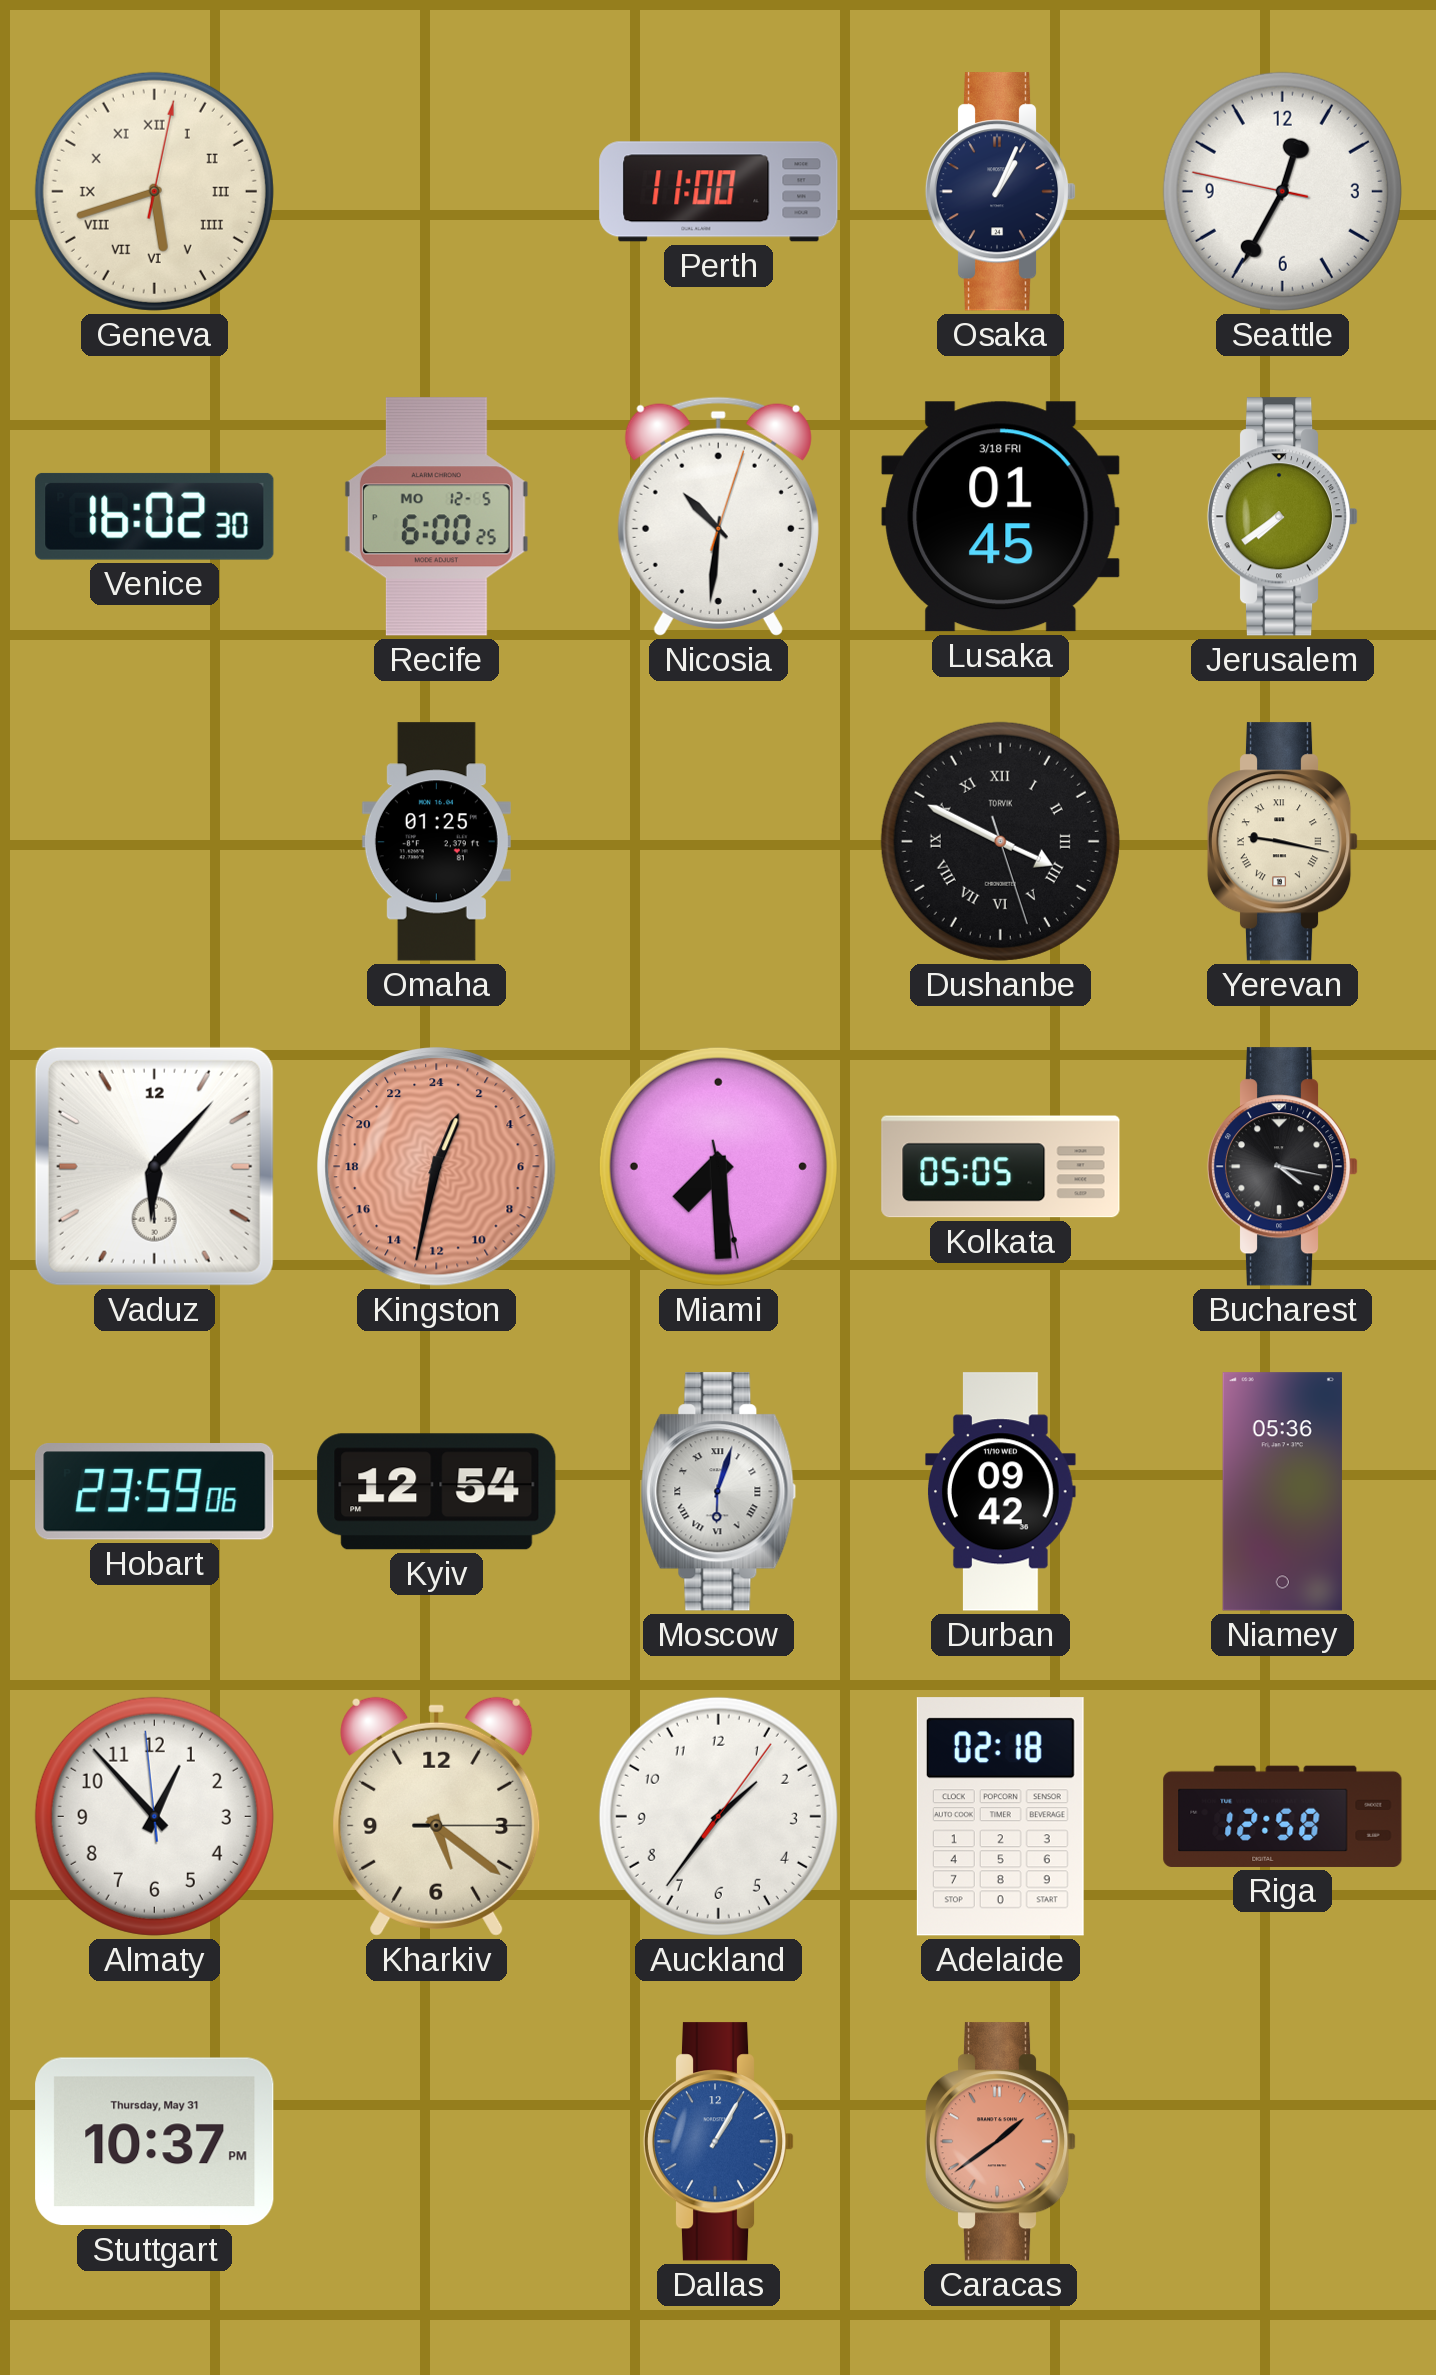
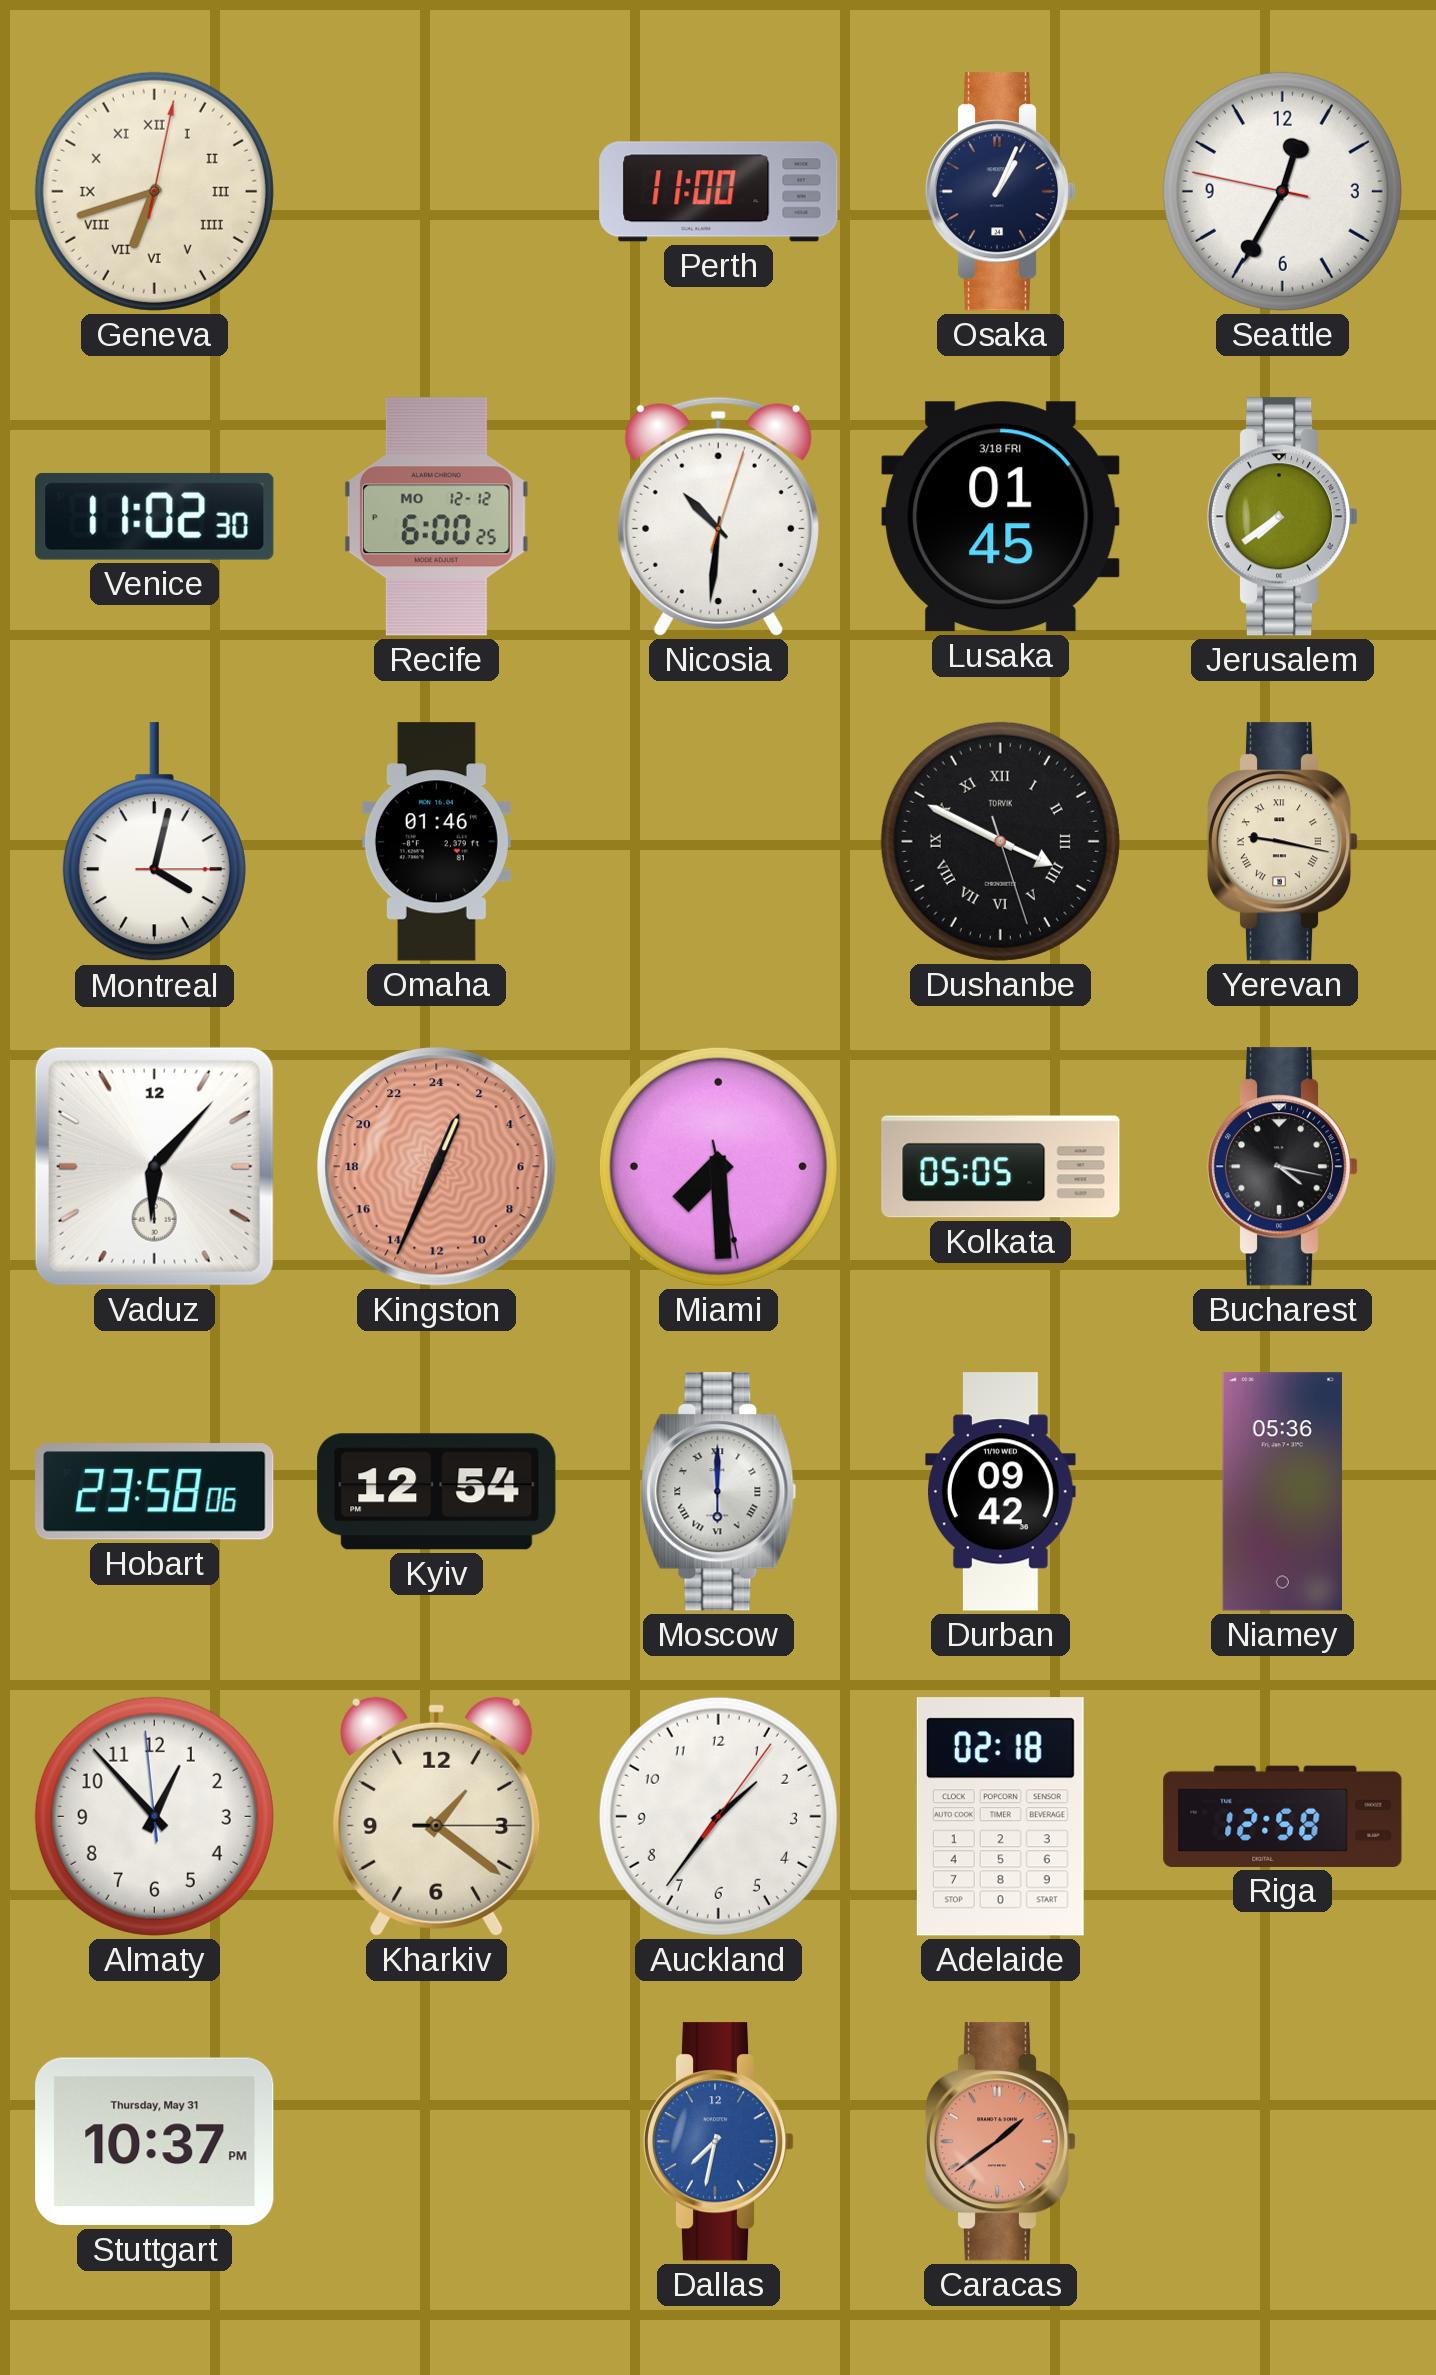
Geneva: 5:42 -> 6:42 (154, 191)
Venice: 16:02 -> 11:02 (155, 516)
Recife date: MO 12-5 -> MO 12-12 (436, 517)
Montreal: none -> 4:02 (154, 842)
Omaha: 01:25 -> 01:46 (436, 842)
Kingston: 1:32 -> 1:34 (437, 1167)
Hobart: 23:59 -> 23:58 (155, 1491)
Moscow: 6:03 -> 6:00 (719, 1492)
Kharkiv: 5:21 -> 1:21 (437, 1816)
Dallas: 1:05 -> 7:32 (719, 2142)
